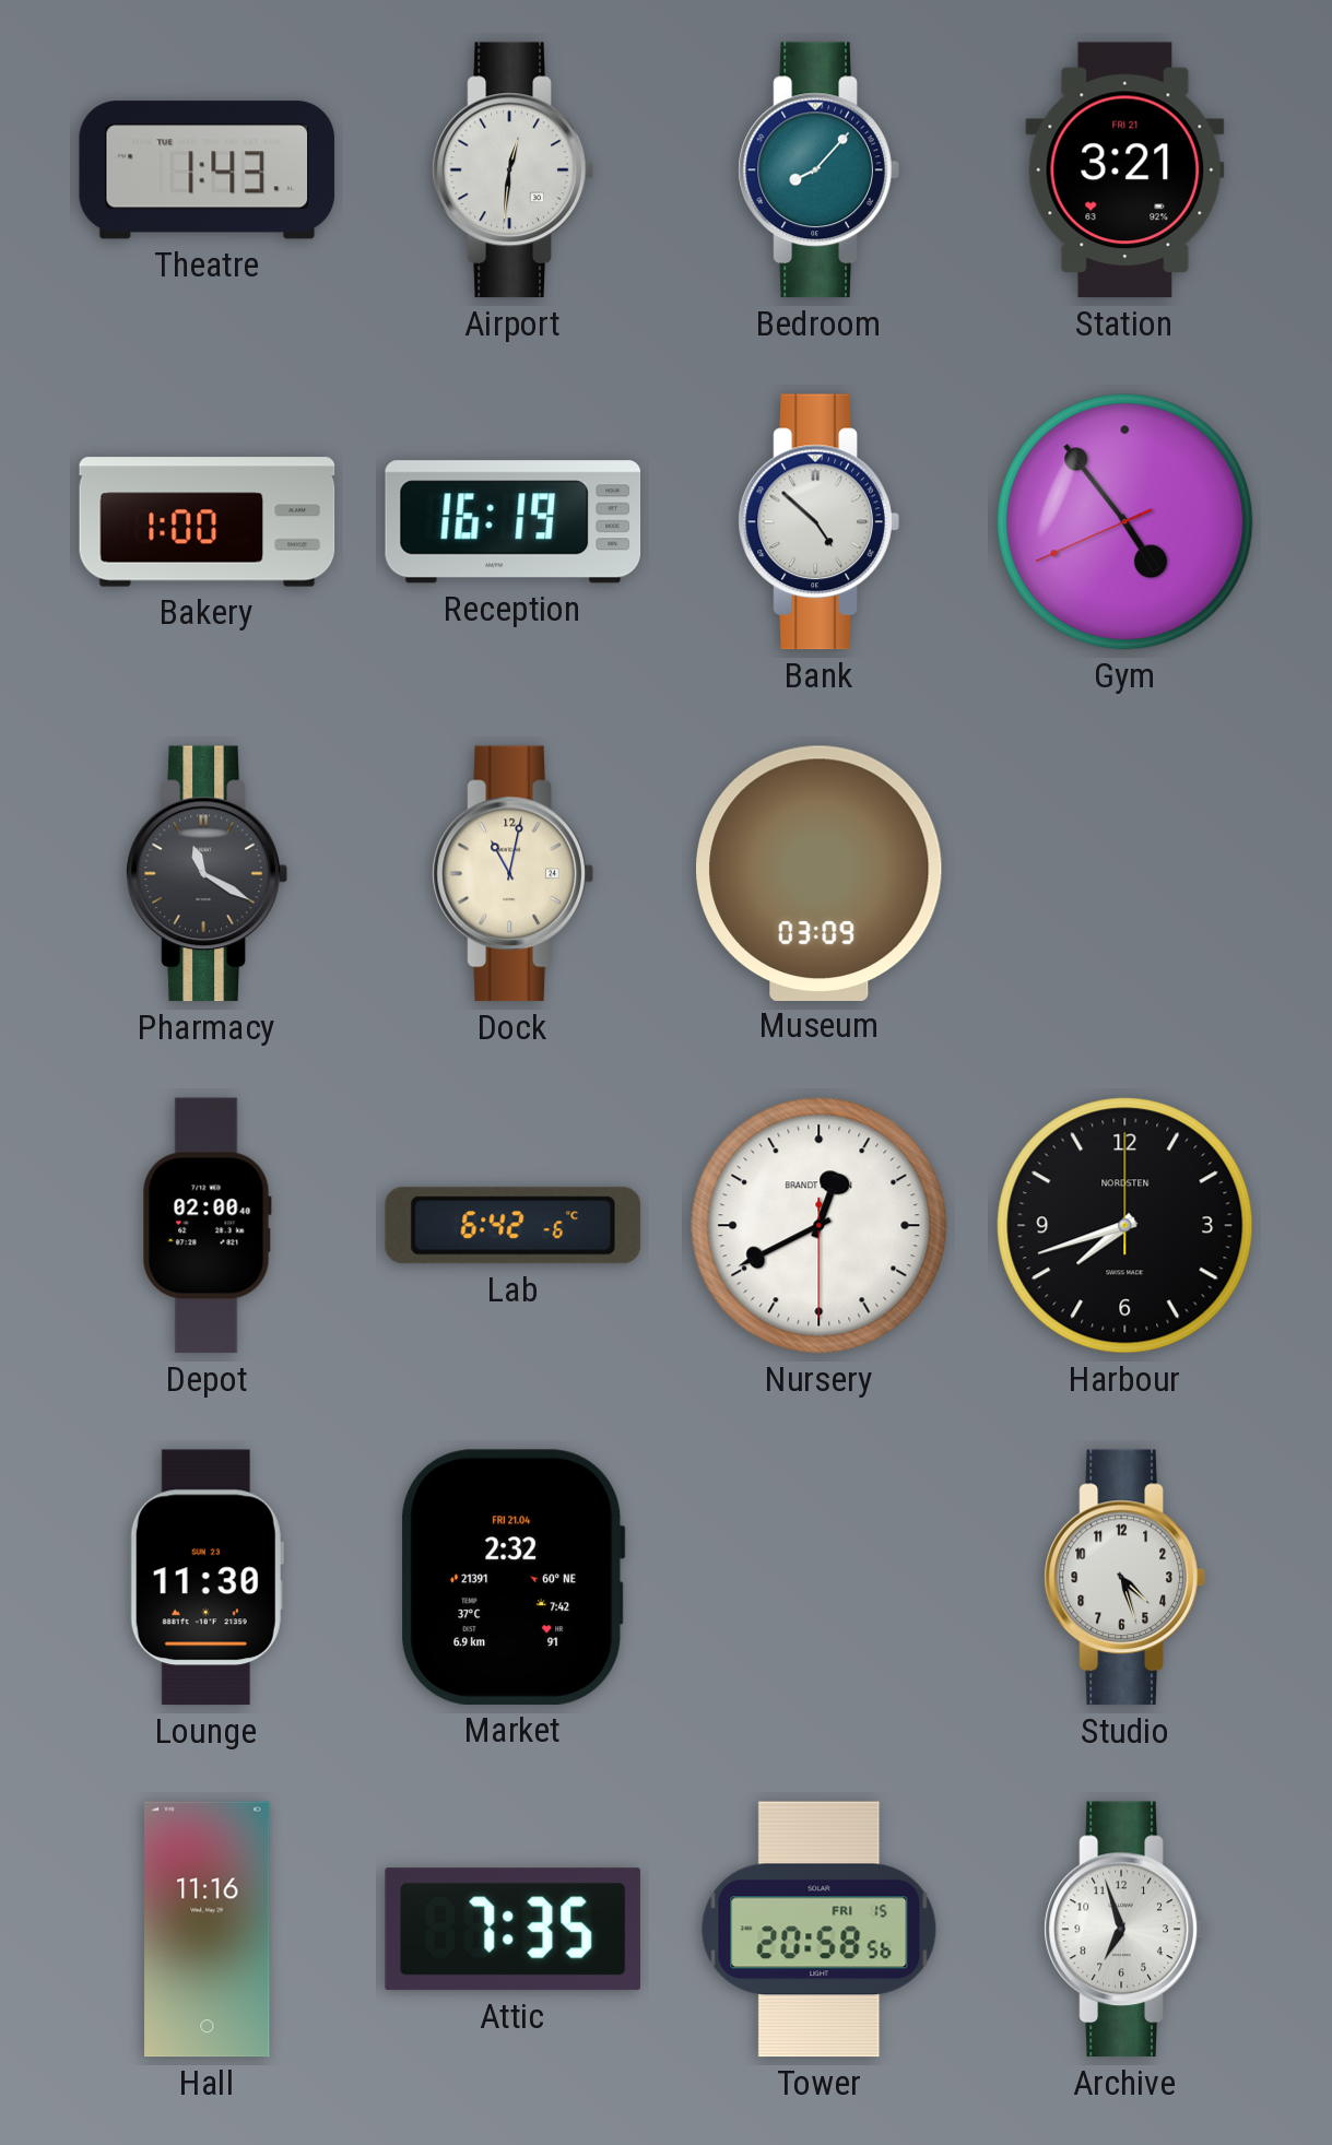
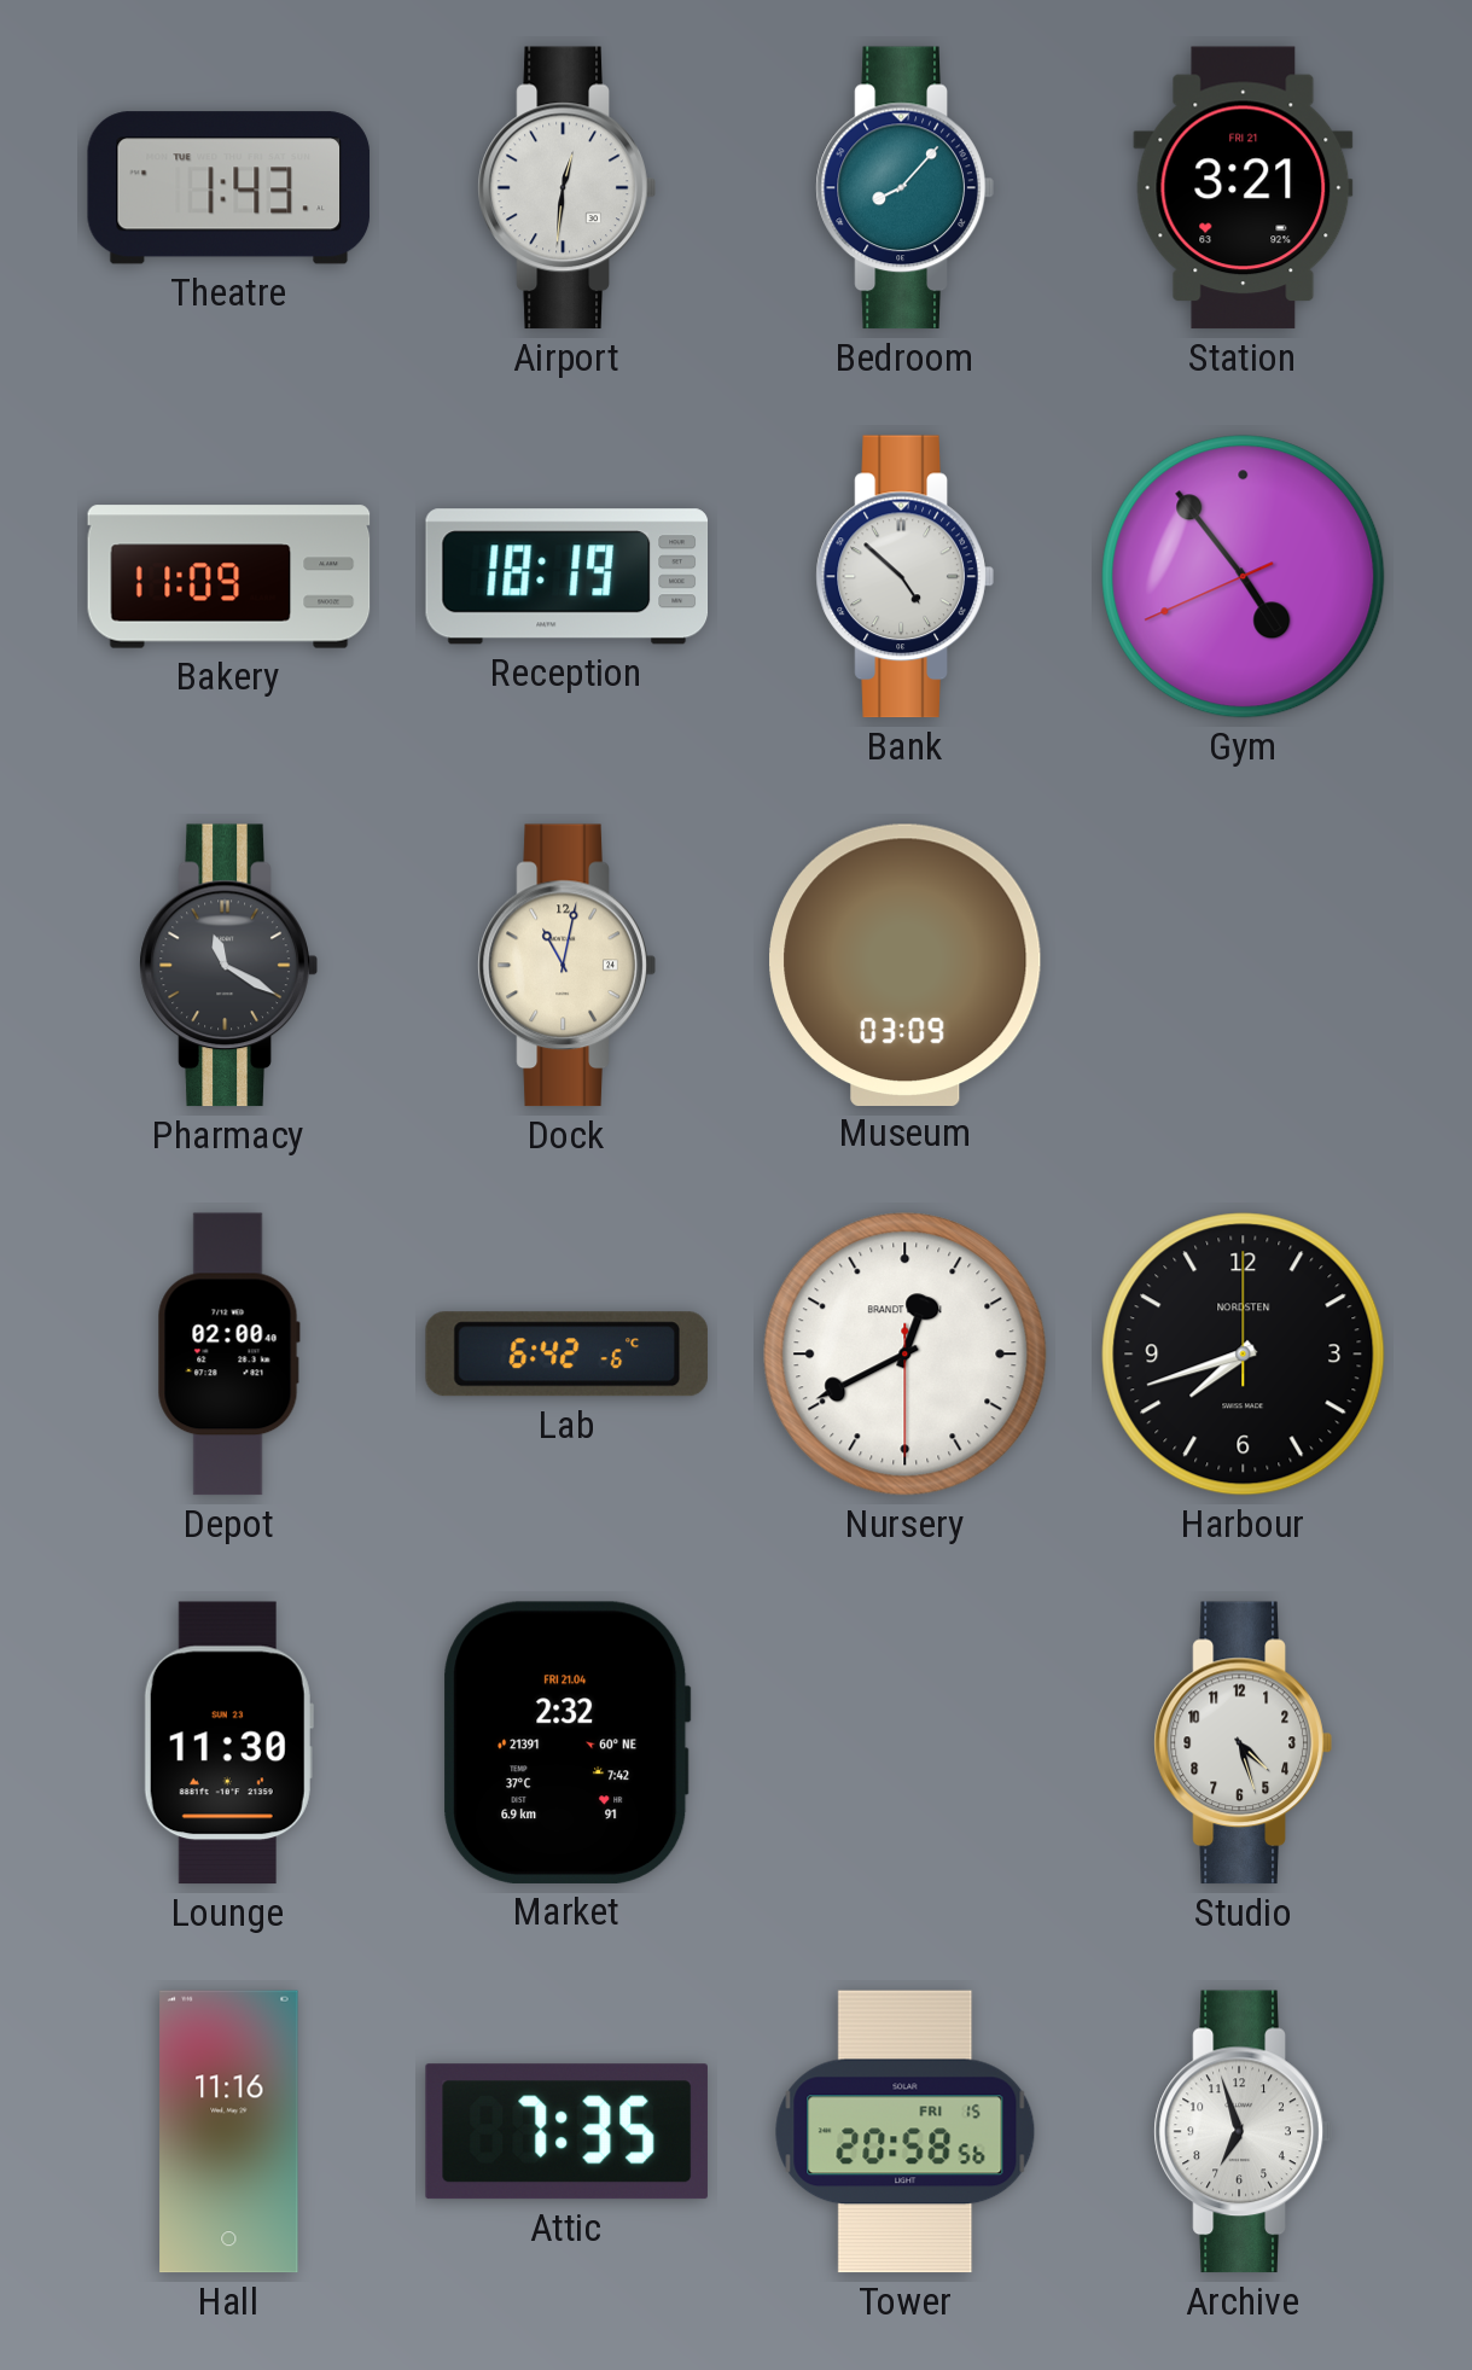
Bakery: 1:00 -> 11:09 (229, 577)
Reception: 16:19 -> 18:19 (568, 577)
